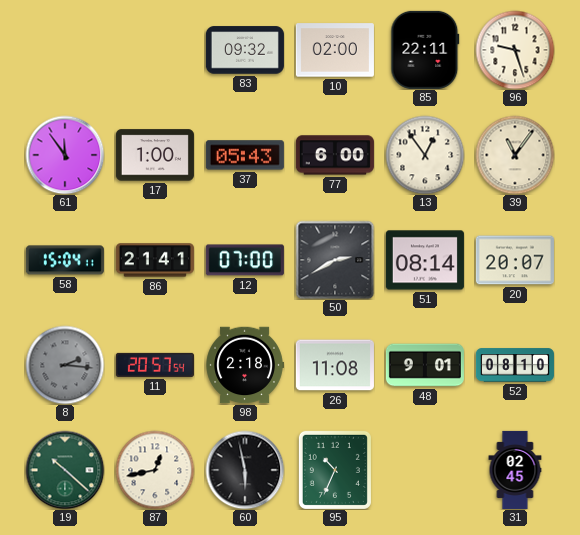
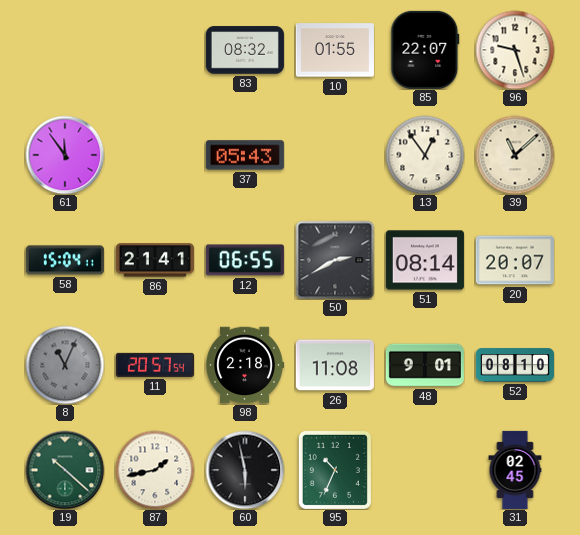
83: 09:32 -> 08:32 (245, 50)
10: 02:00 -> 01:55 (335, 50)
85: 22:11 -> 22:07 (425, 50)
17: 1:00 -> none (155, 155)
77: 6:00 -> none (335, 155)
39: 11:06 -> 11:08 (515, 155)
12: 07:00 -> 06:55 (245, 260)
8: 2:16 -> 11:04 (65, 365)
87: 12:43 -> 1:43 (155, 470)
